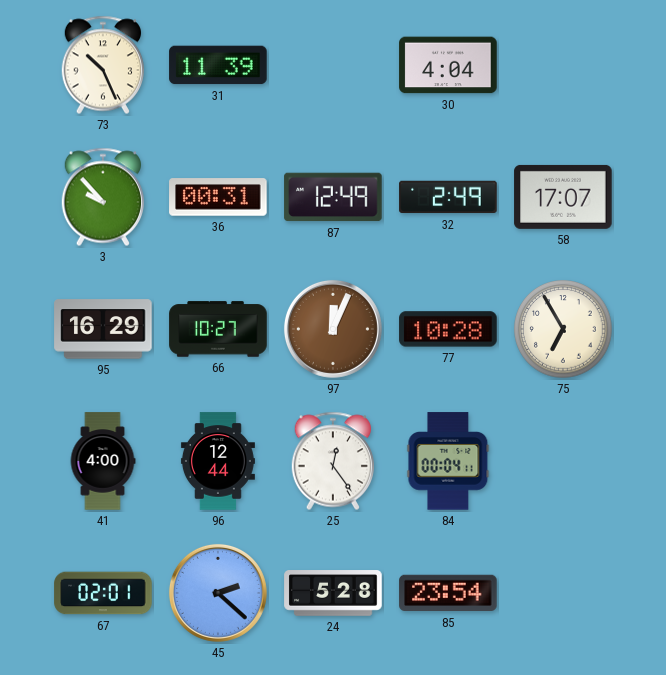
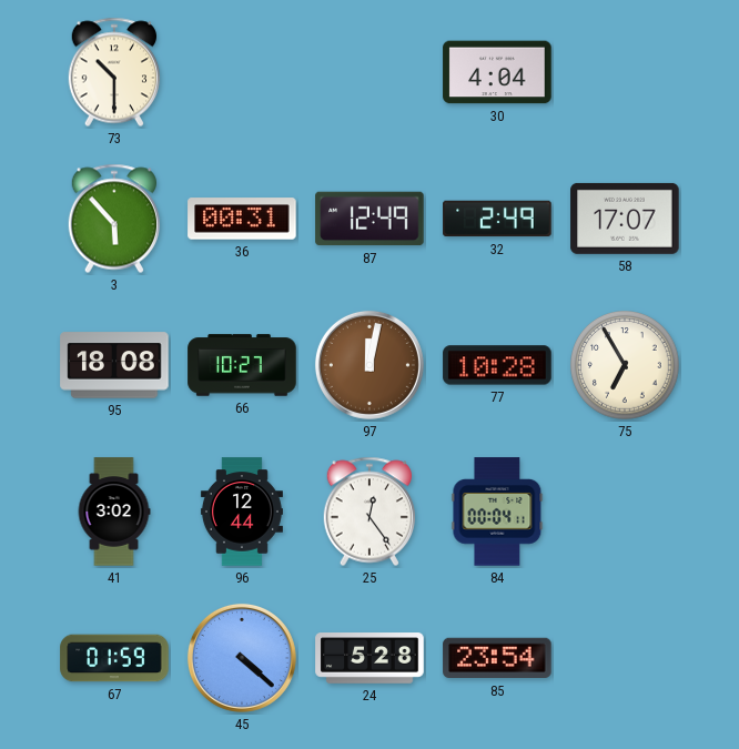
73: 10:26 -> 10:30 (113, 72)
31: 11:39 -> none (218, 65)
3: 9:53 -> 5:53 (113, 219)
95: 16:29 -> 18:08 (114, 365)
97: 12:04 -> 12:02 (369, 365)
41: 4:00 -> 3:02 (114, 512)
67: 02:01 -> 01:59 (114, 658)
45: 2:22 -> 4:22 (242, 658)
